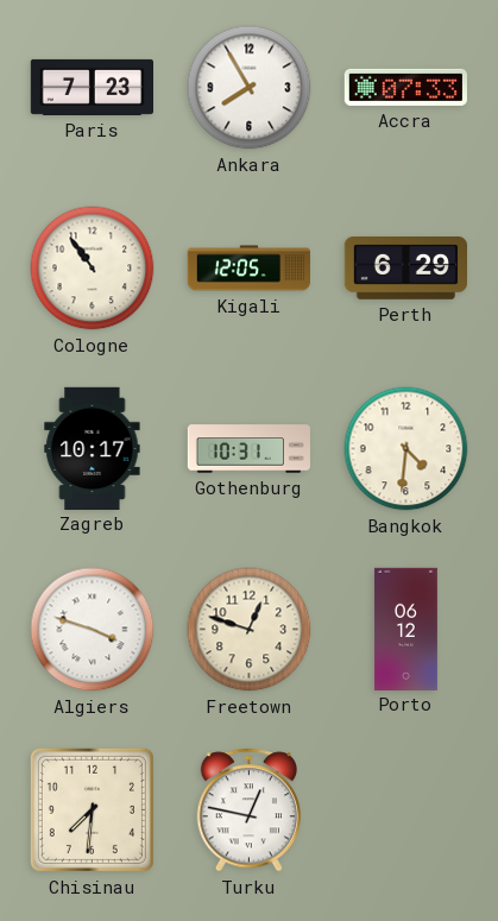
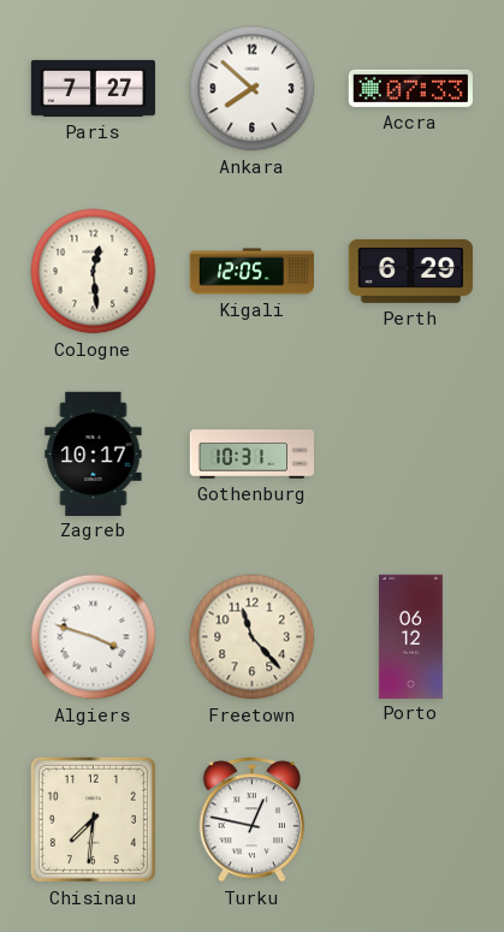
Paris: 7:23 -> 7:27 (93, 88)
Ankara: 7:55 -> 7:52 (253, 89)
Cologne: 10:54 -> 12:29 (94, 272)
Bangkok: 4:31 -> none (406, 449)
Freetown: 12:48 -> 11:23 (253, 637)
